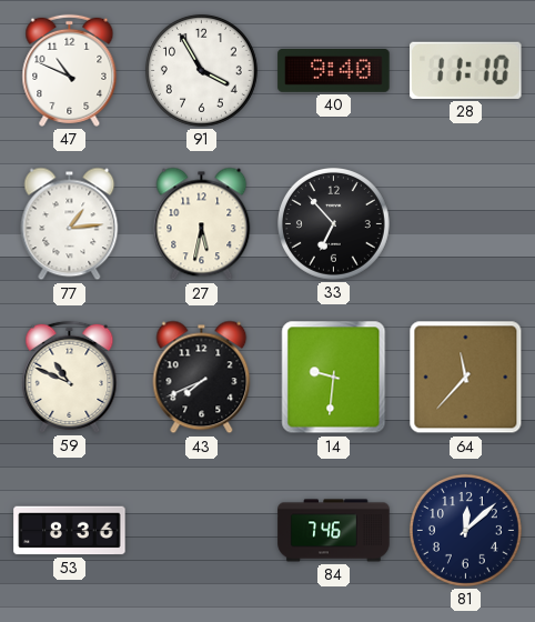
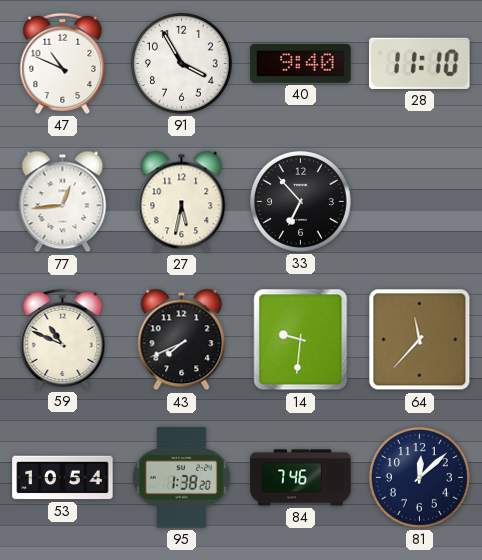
77: 1:14 -> 12:44 (63, 202)
53: 8:36 -> 10:54 (63, 478)
95: none -> 1:38 (181, 478)
